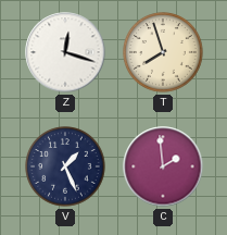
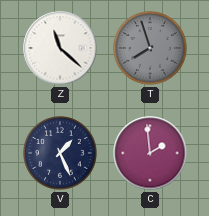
Z: 12:18 -> 11:22 (60, 48)
T dial: cream -> grey (150, 48)
